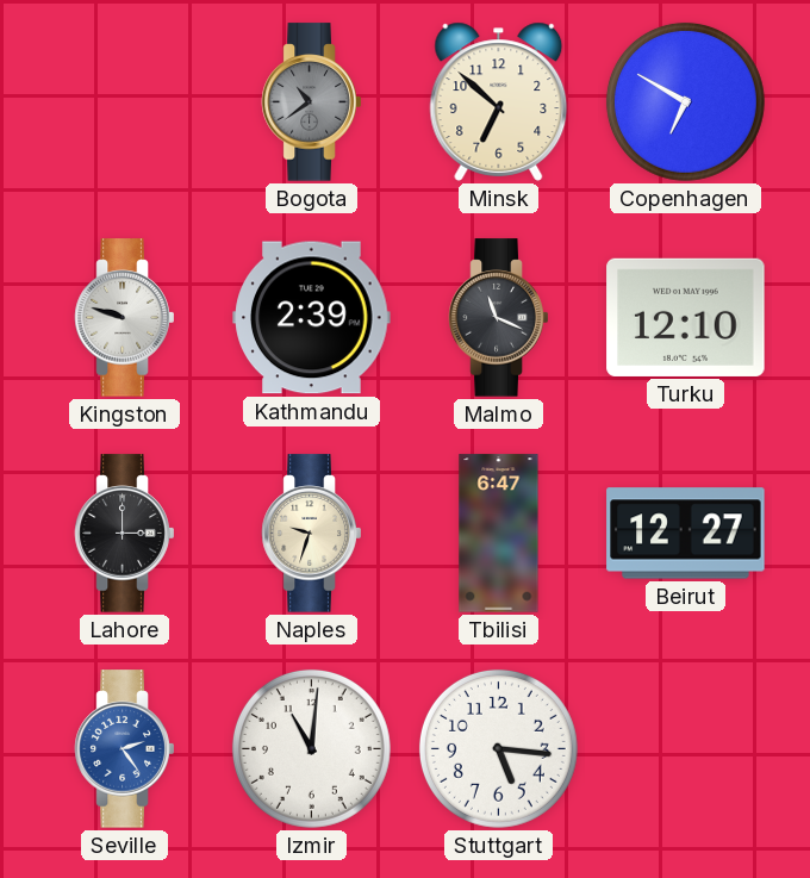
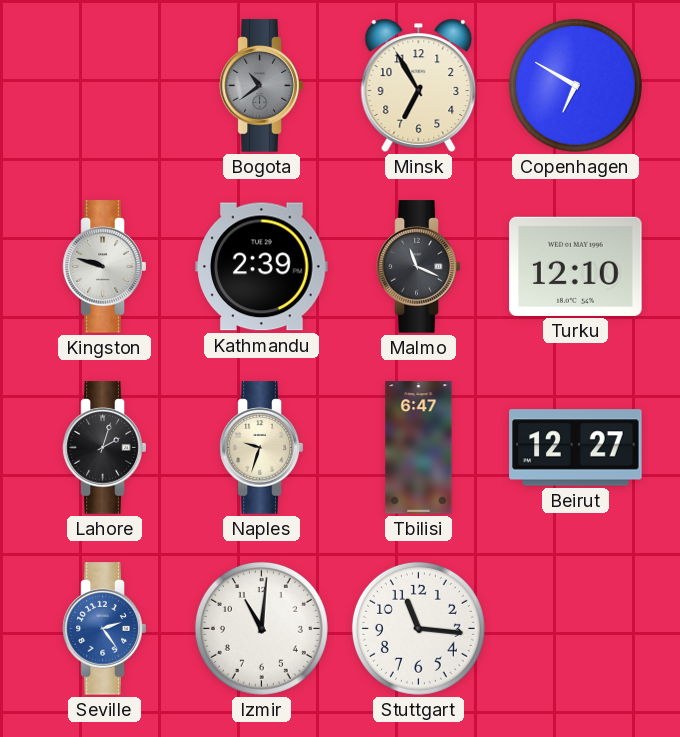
Minsk: 6:52 -> 6:55 (419, 85)
Lahore: 3:00 -> 2:03 (105, 448)
Stuttgart: 5:16 -> 11:16 (418, 628)
